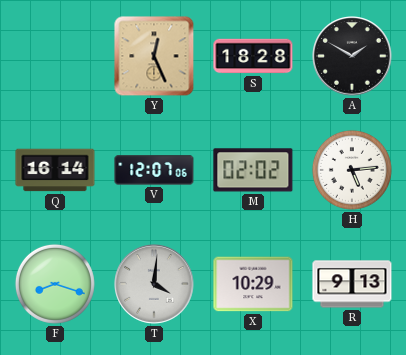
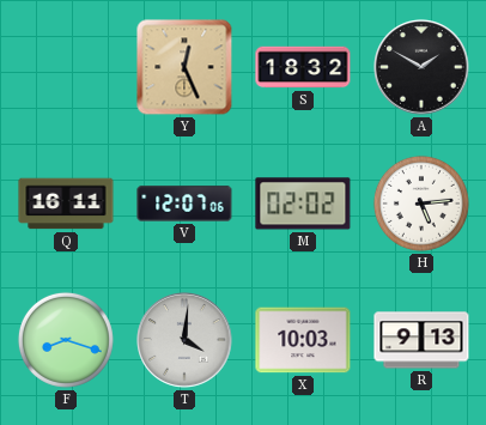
S: 18:28 -> 18:32 (303, 67)
Q: 16:14 -> 16:11 (66, 204)
X: 10:29 -> 10:03 (303, 340)
